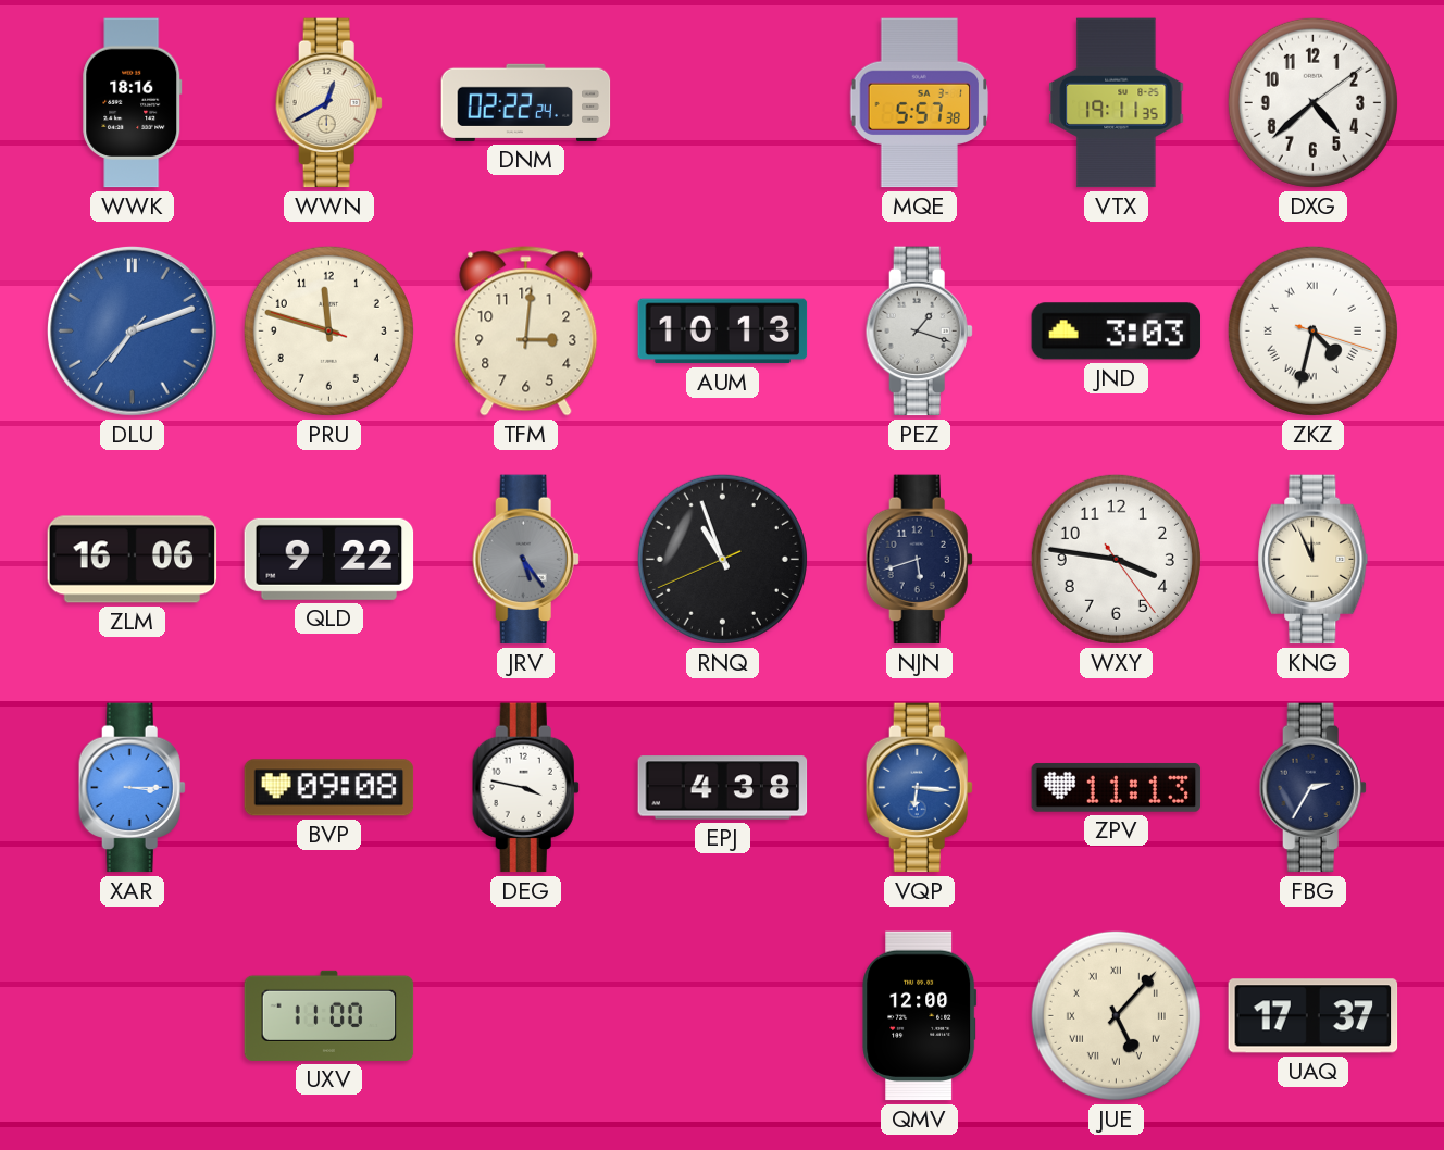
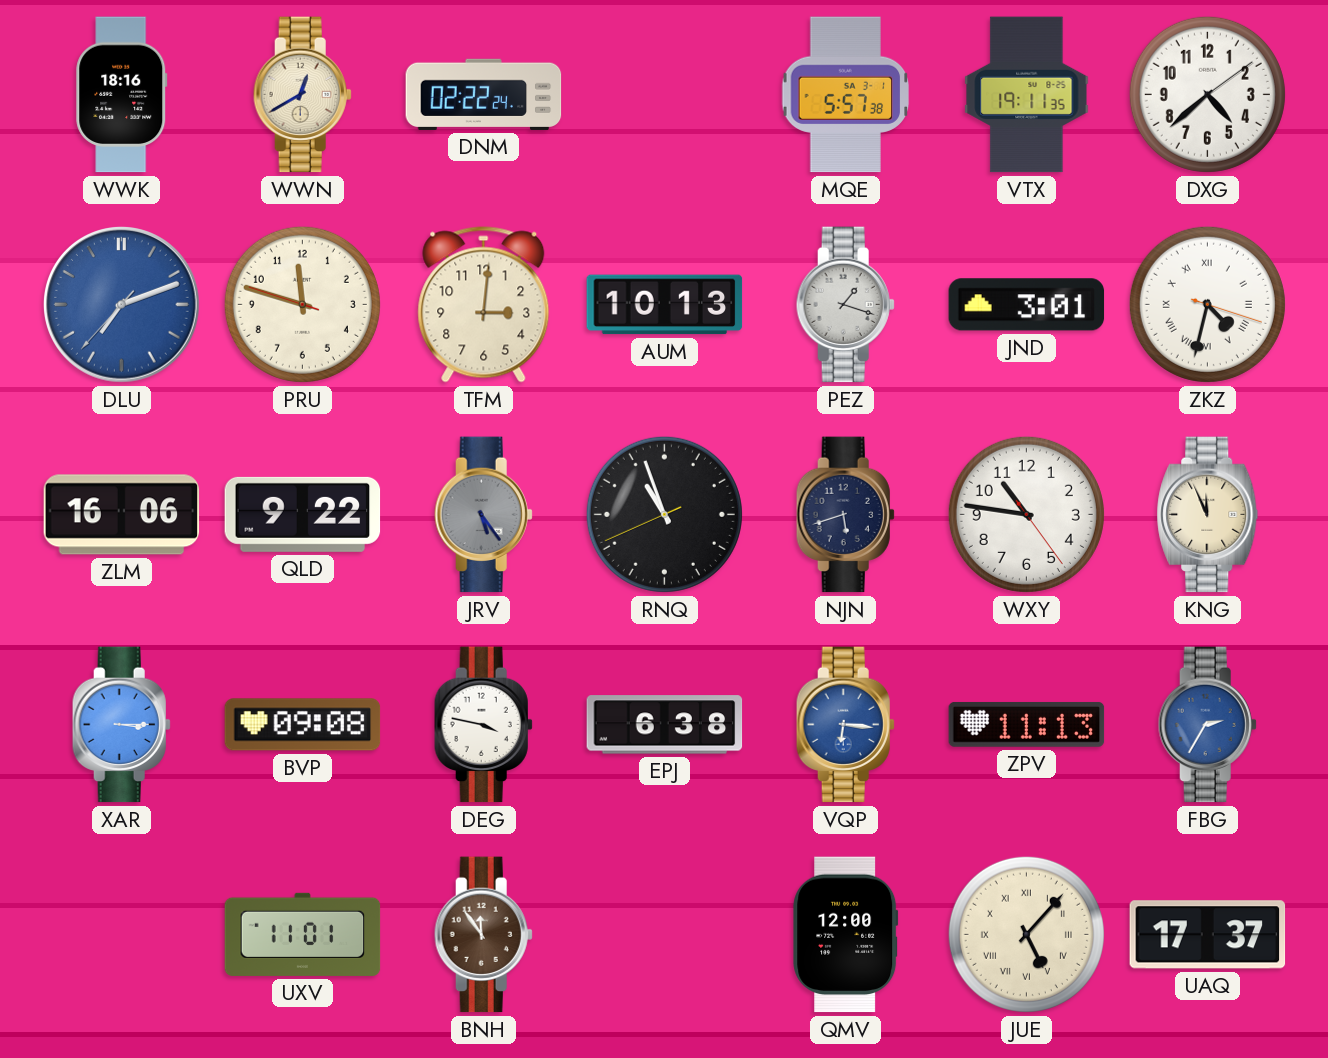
JND: 3:03 -> 3:01 (1027, 305)
WXY: 3:46 -> 10:46 (1026, 514)
EPJ: 4:38 -> 6:38 (665, 725)
FBG dial: navy -> blue (1207, 725)
UXV: 11:00 -> 11:01 (303, 934)
BNH: none -> 11:54 (483, 935)
